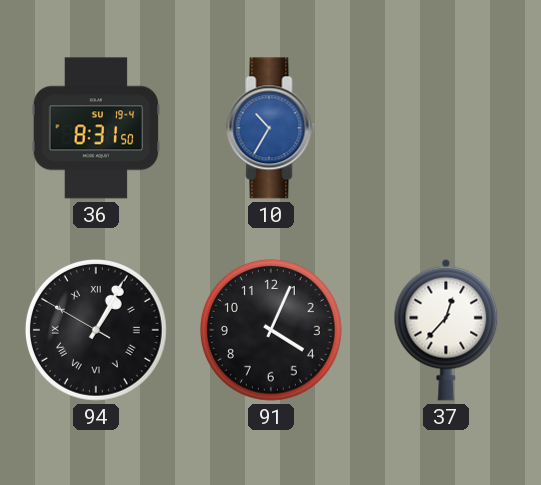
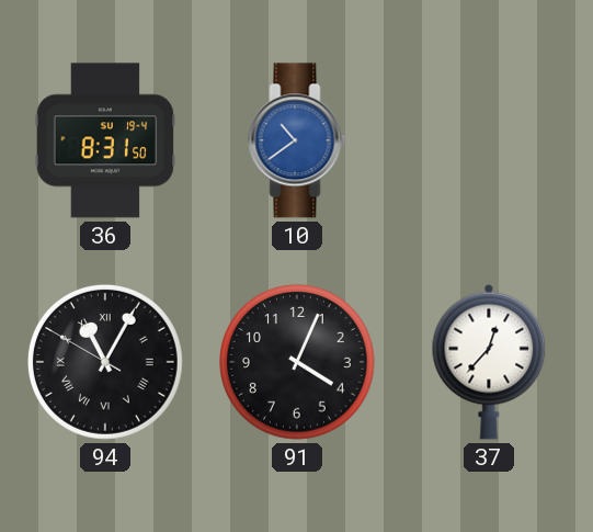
10: 10:35 -> 10:39 (297, 140)
94: 1:04 -> 11:04 (105, 362)
